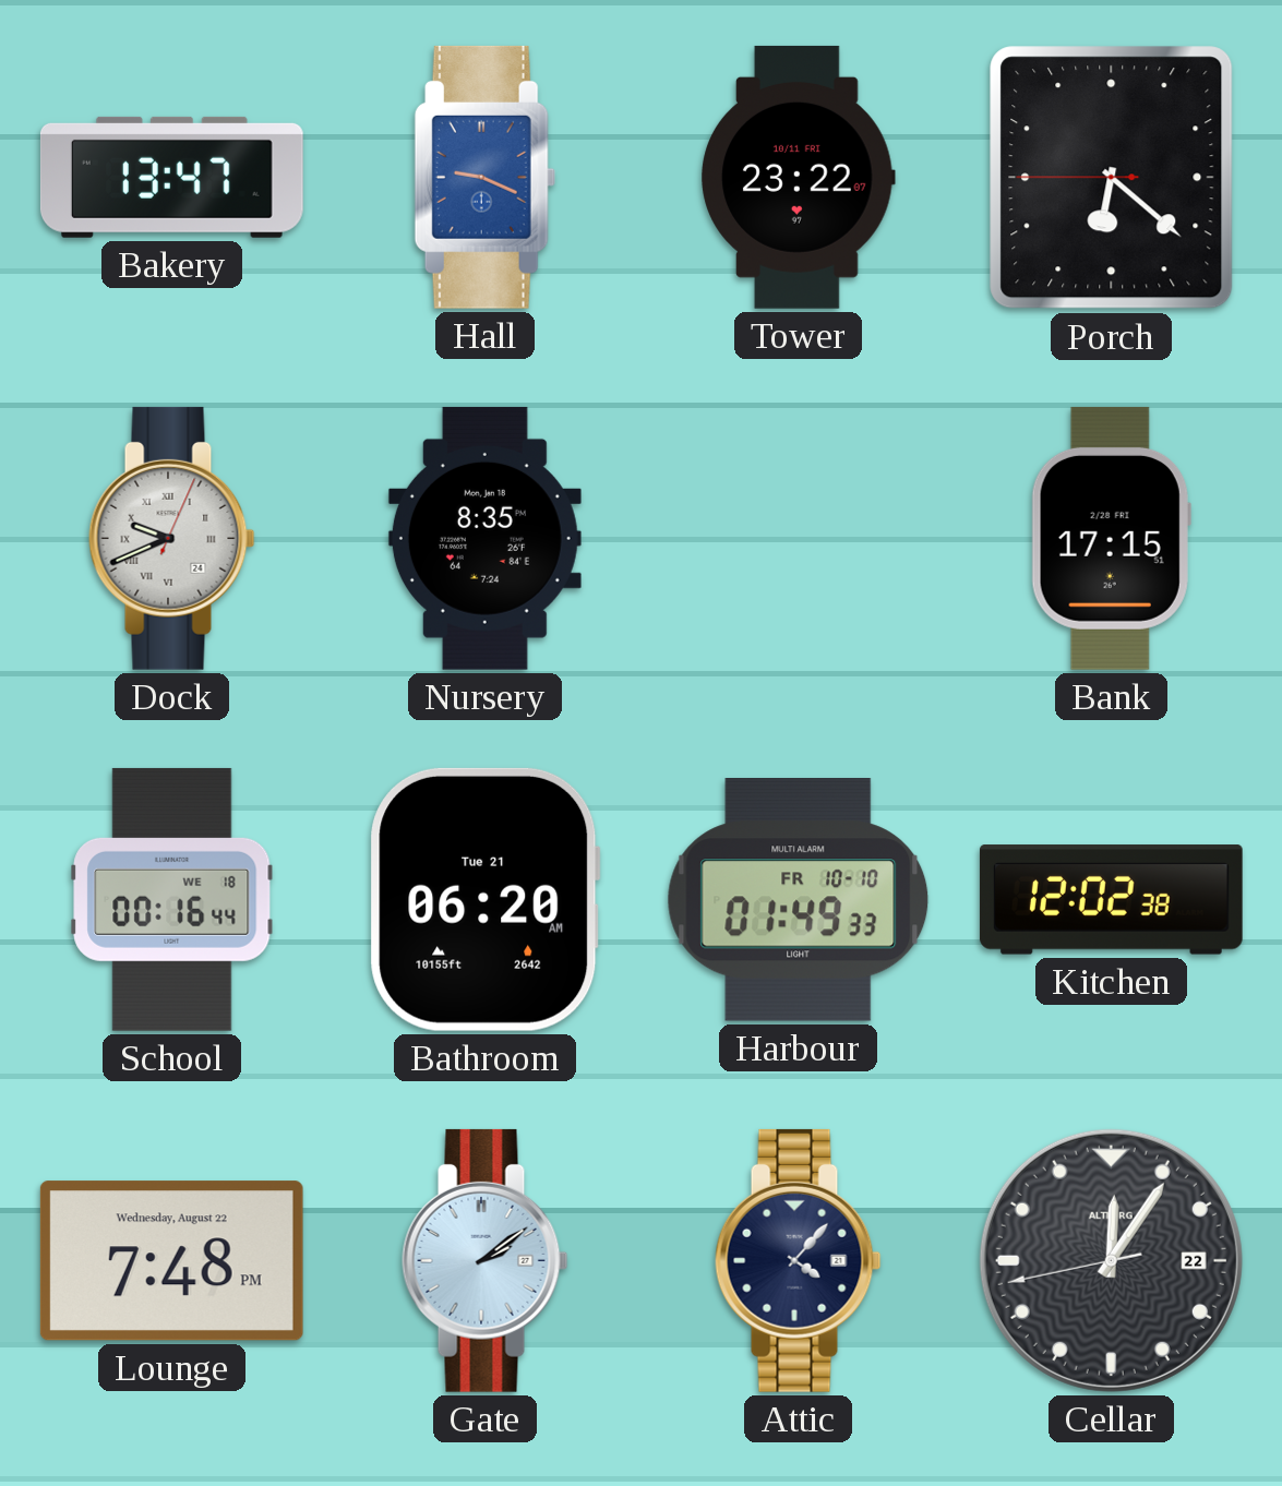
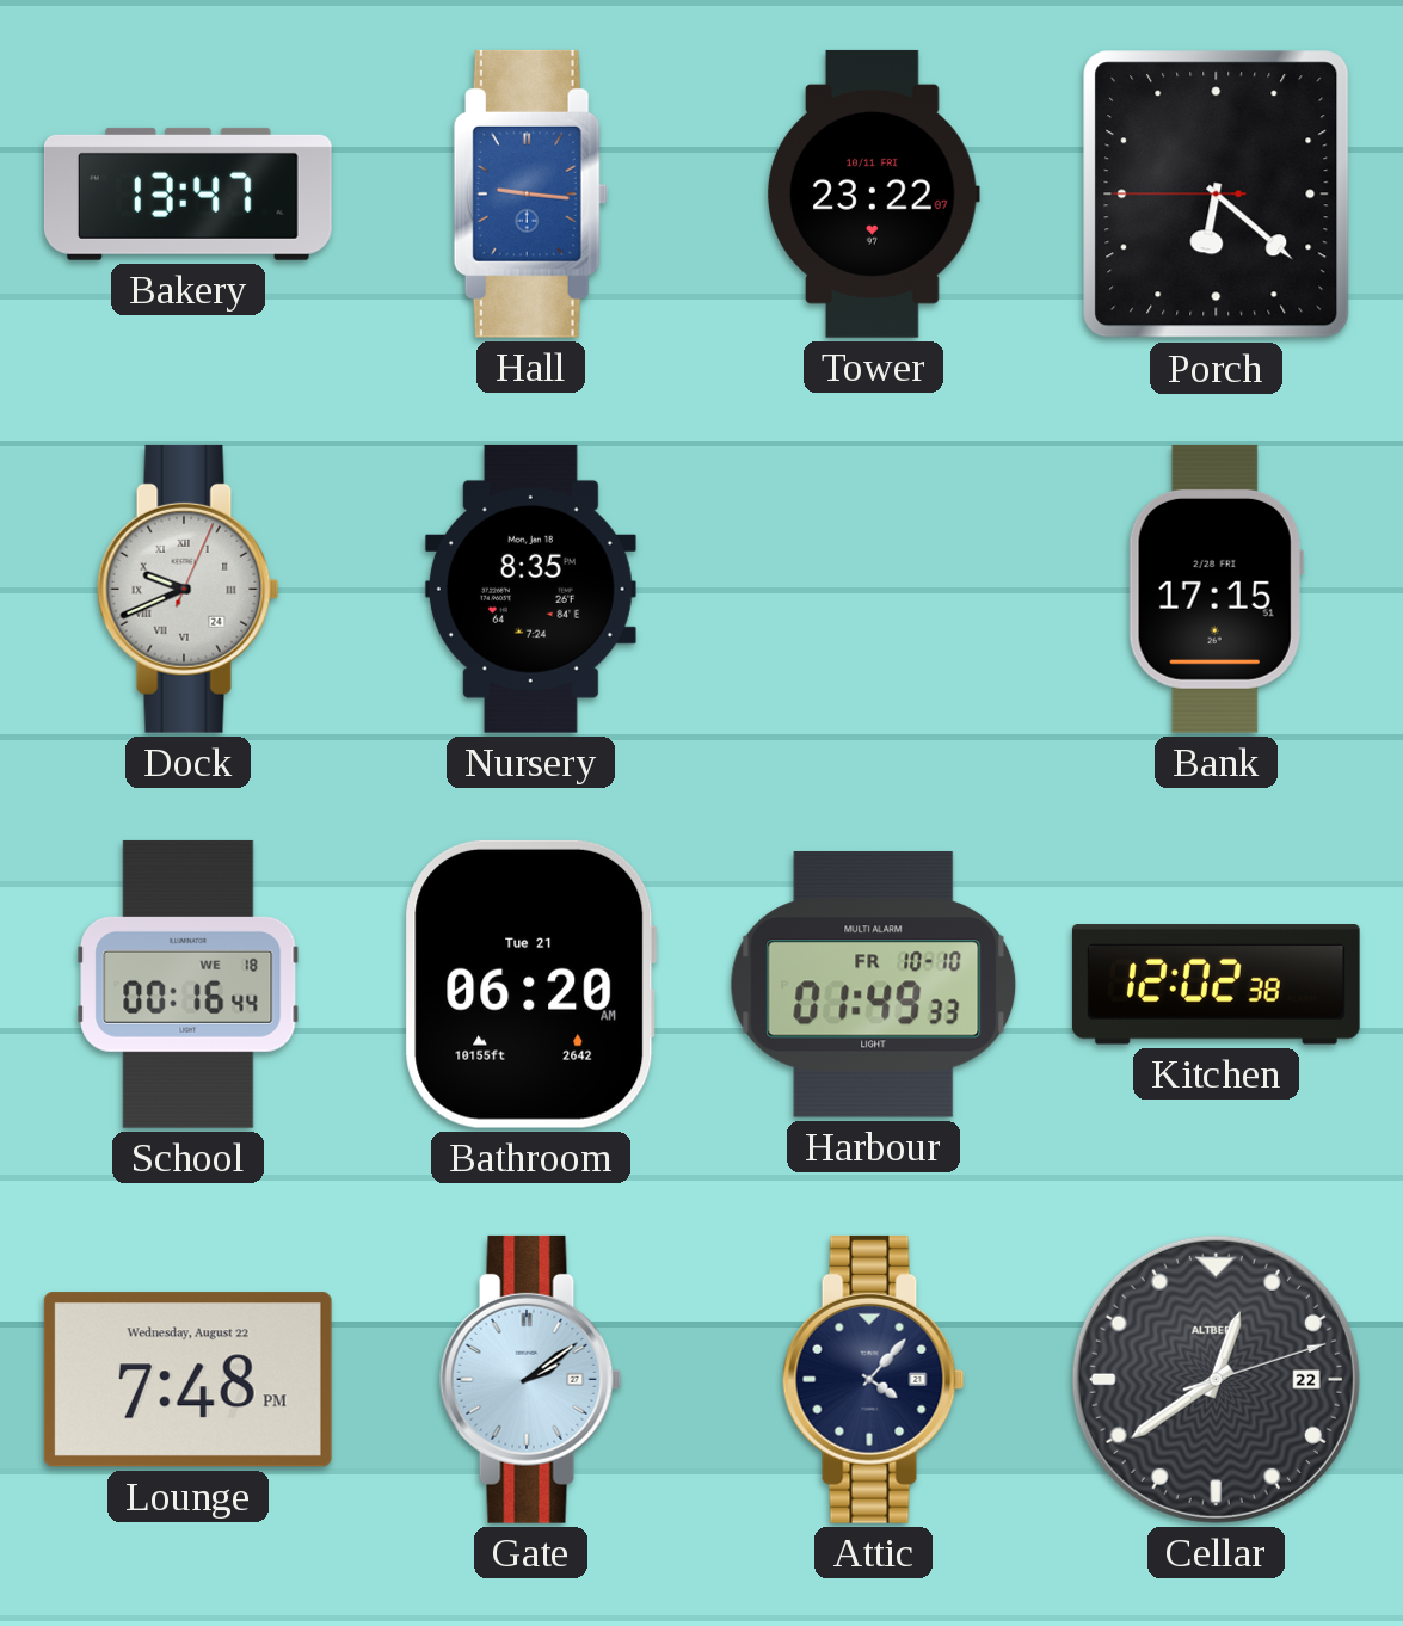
Hall: 9:19 -> 9:16 (530, 193)
Cellar: 12:05 -> 12:39 (1216, 1379)
